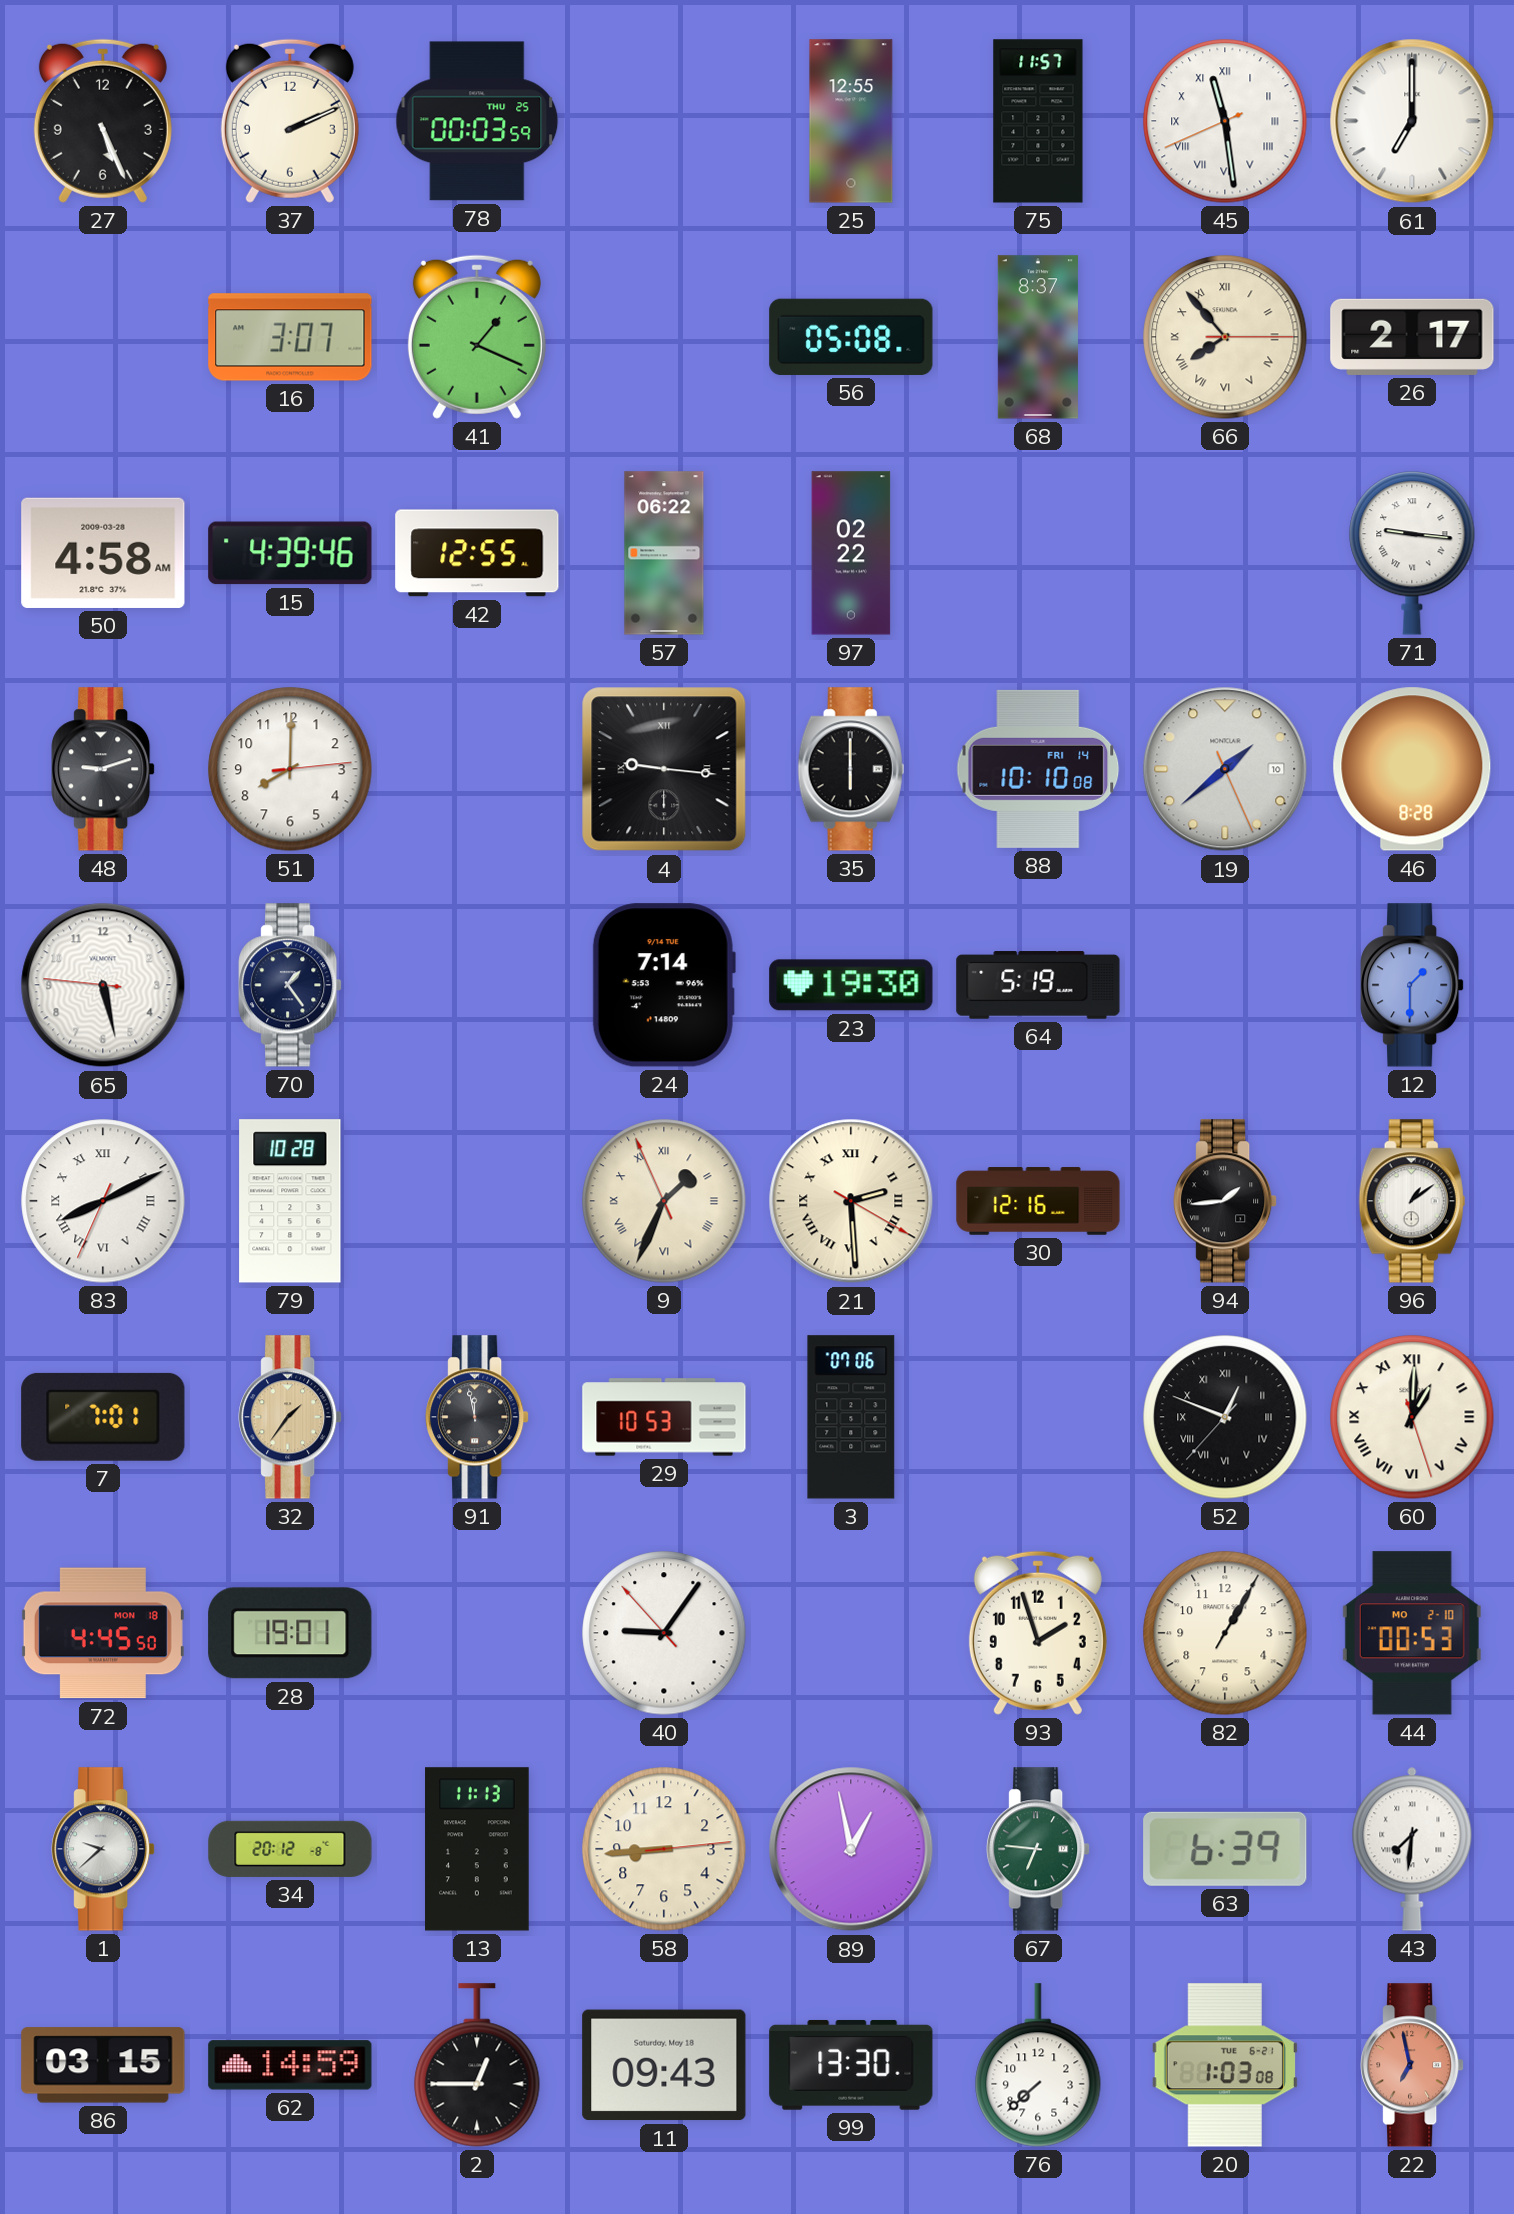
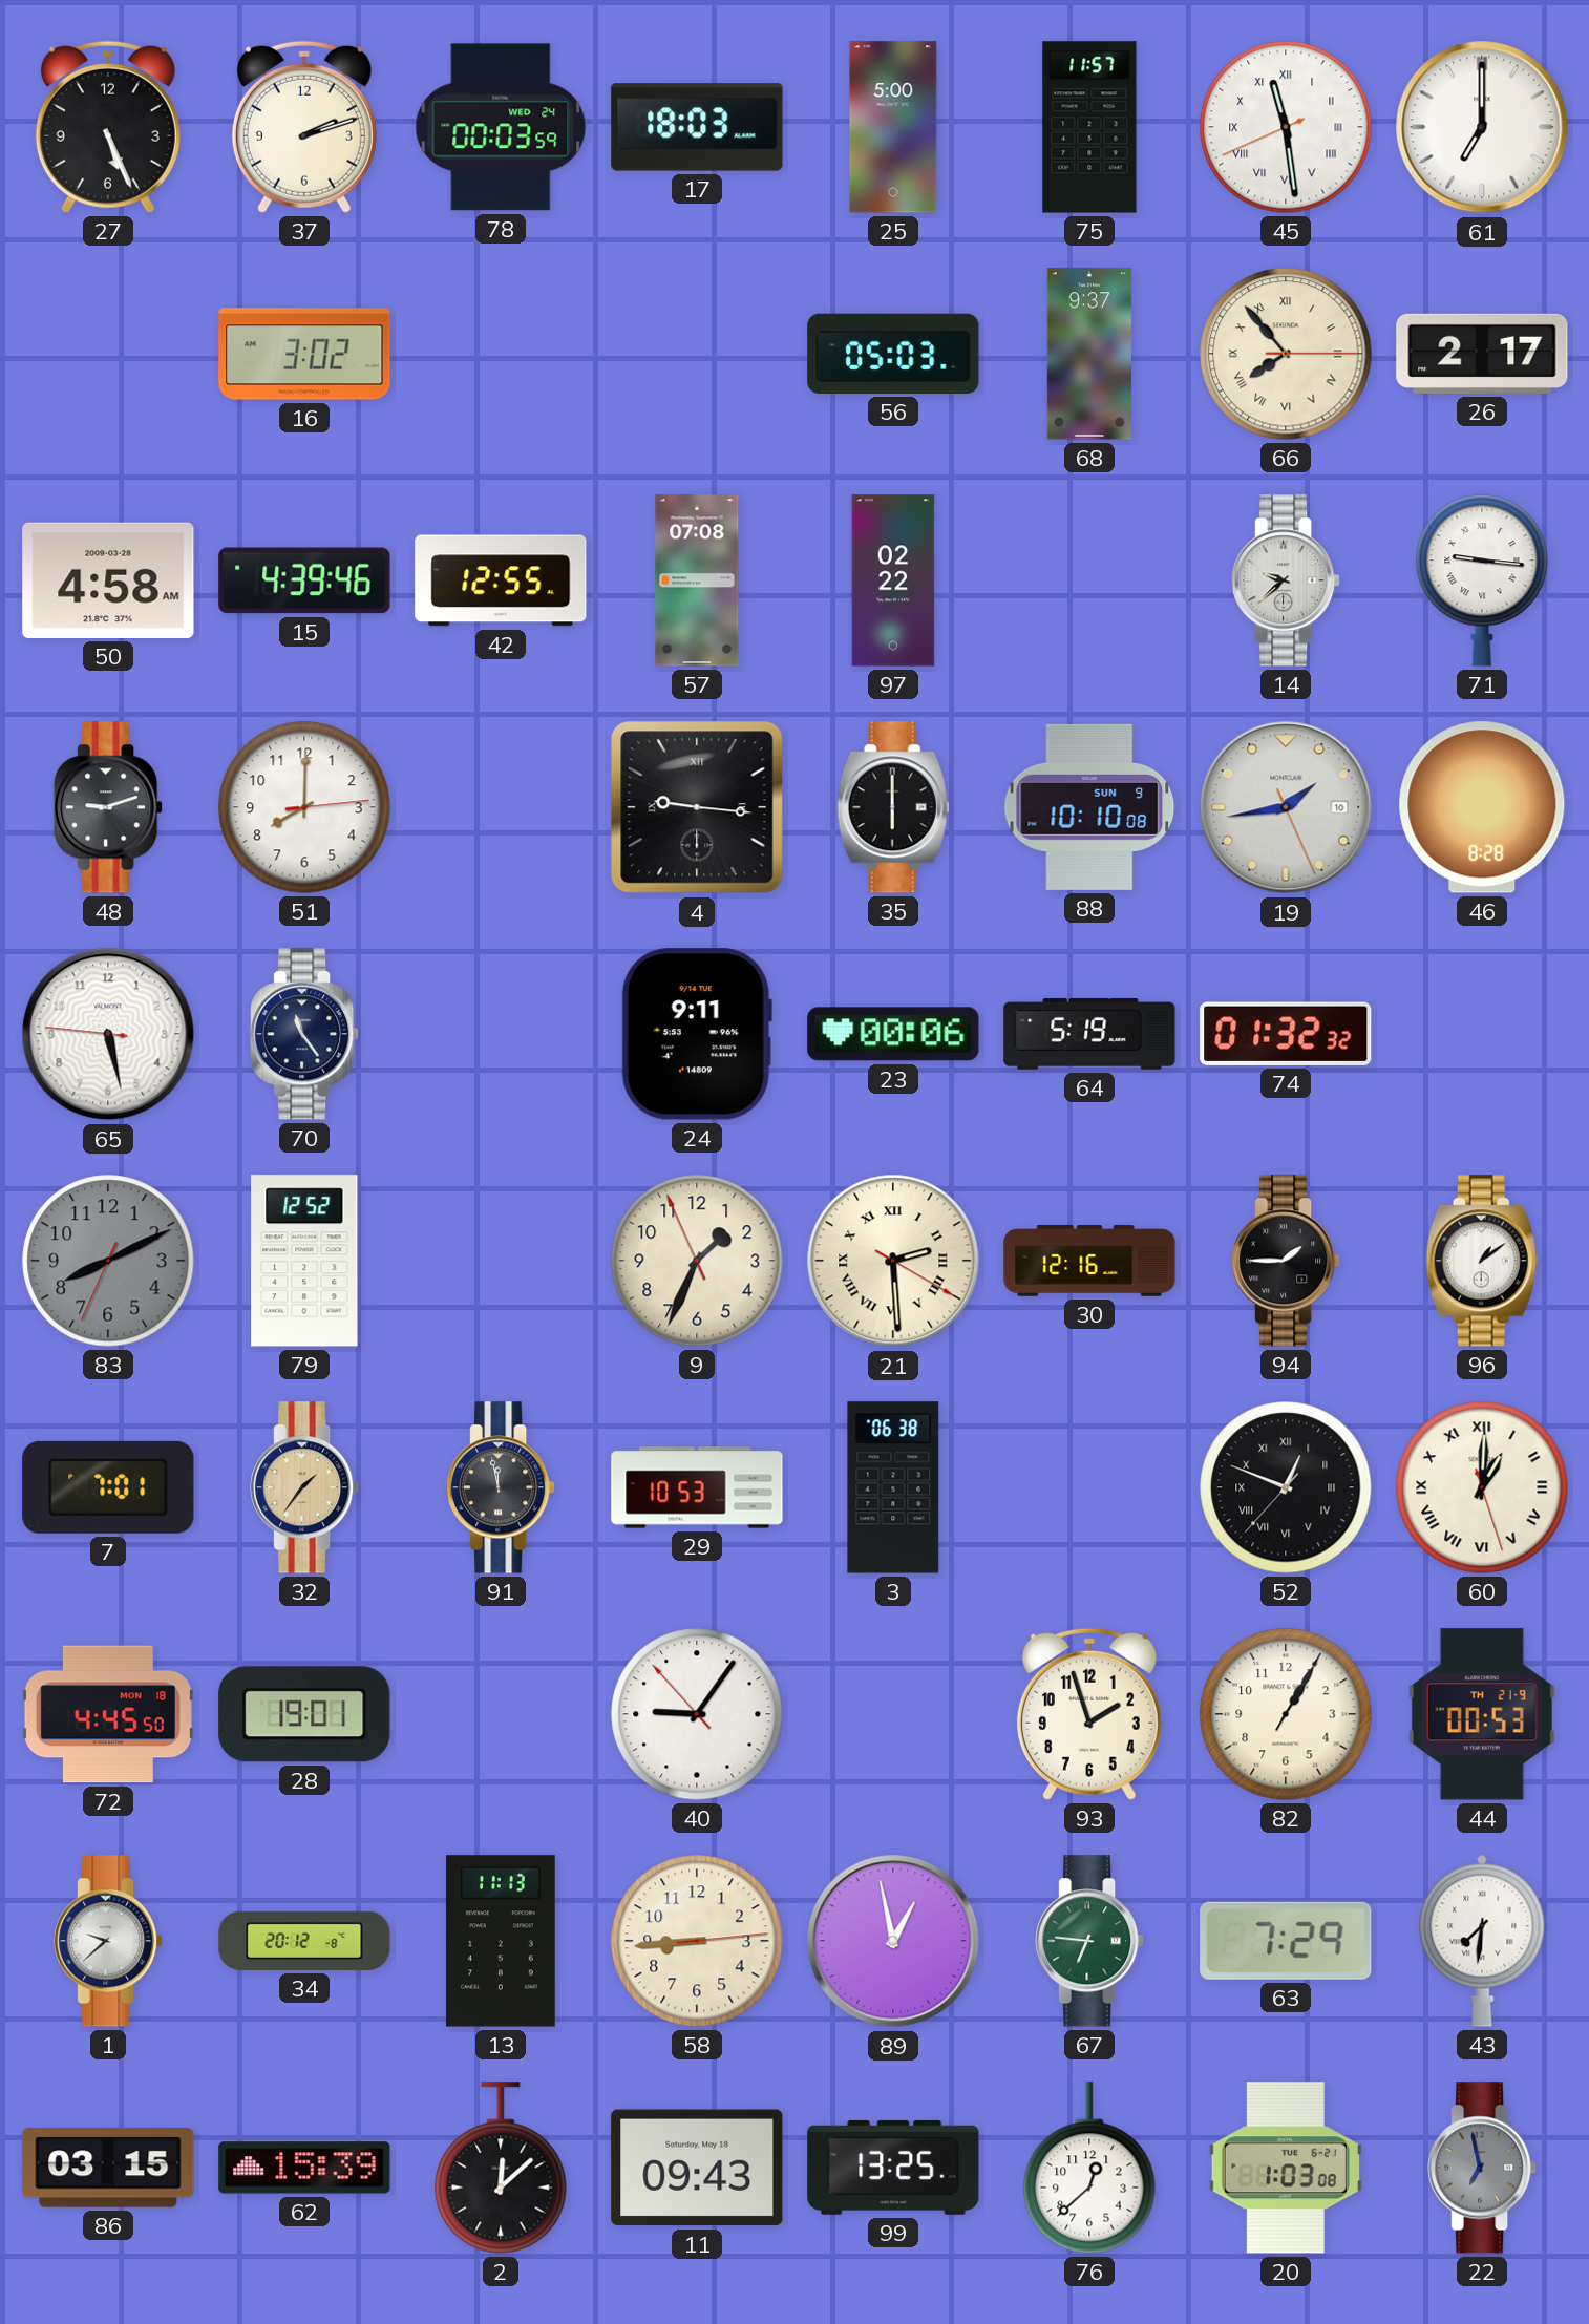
37: 2:11 -> 2:12 (304, 127)
78 date: THU 25 -> WED 24 (501, 127)
17: none -> 18:03 (697, 127)
25: 12:55 -> 5:00 (893, 127)
16: 3:07 -> 3:02 (304, 354)
41: 1:19 -> none (477, 337)
56: 05:08 -> 05:03 (893, 354)
68: 8:37 -> 9:37 (1089, 354)
57: 06:22 -> 07:08 (697, 580)
14: none -> 9:38 (1286, 580)
88 date: FRI 14 -> SUN 9 (1089, 807)
19: 1:38 -> 1:43 (1286, 807)
70: 1:24 -> 11:24 (304, 1034)
24: 7:14 -> 9:11 (697, 1034)
23: 19:30 -> 00:06 (893, 1034)
74: none -> 01:32 (1286, 1034)
12: 1:30 -> none (1412, 985)
83 dial: white -> grey (108, 1261)
83 numerals: Roman -> Arabic (108, 1261)
79: 10:28 -> 12:52 (304, 1261)
9 numerals: Roman -> Arabic (697, 1261)
94: 1:44 -> 1:45 (1286, 1261)
3: 07:06 -> 06:38 (893, 1487)
44 date: MO 2-10 -> TH 21-9 (1482, 1714)
63: 6:39 -> 7:29 (1286, 1941)
62: 14:59 -> 15:39 (304, 2168)
2: 12:45 -> 12:08 (501, 2168)
99: 13:30 -> 13:25 (893, 2168)
76: 7:38 -> 12:38 (1089, 2168)
22 dial: salmon -> grey (1482, 2168)
